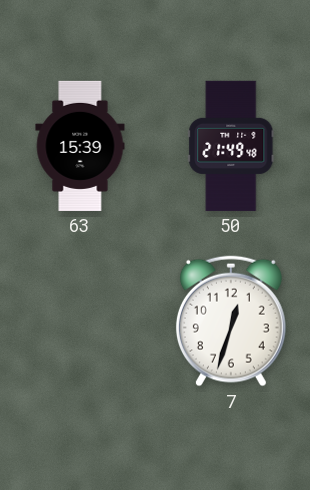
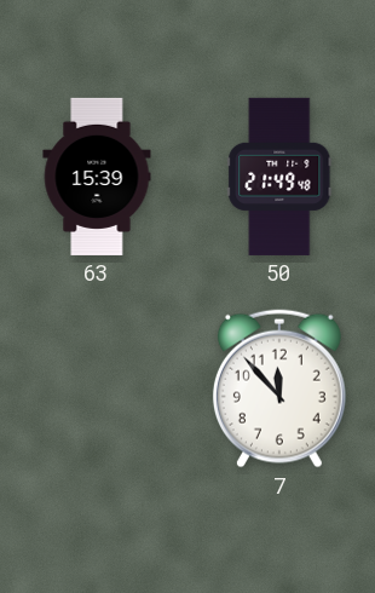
7: 12:33 -> 11:53 (279, 388)
